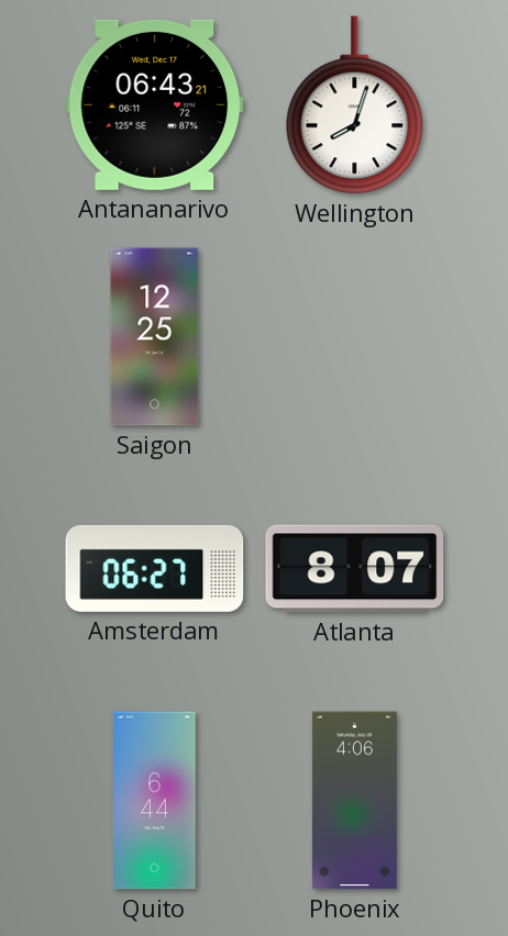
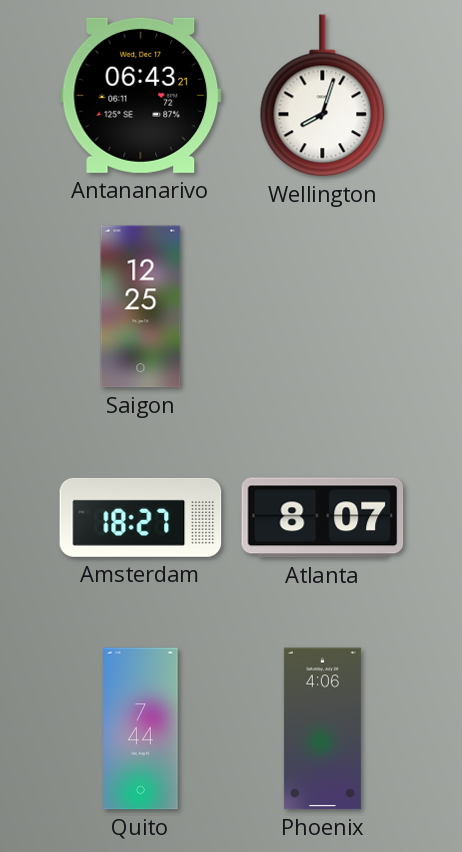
Amsterdam: 06:27 -> 18:27 (141, 517)
Quito: 6:44 -> 7:44 (141, 729)
